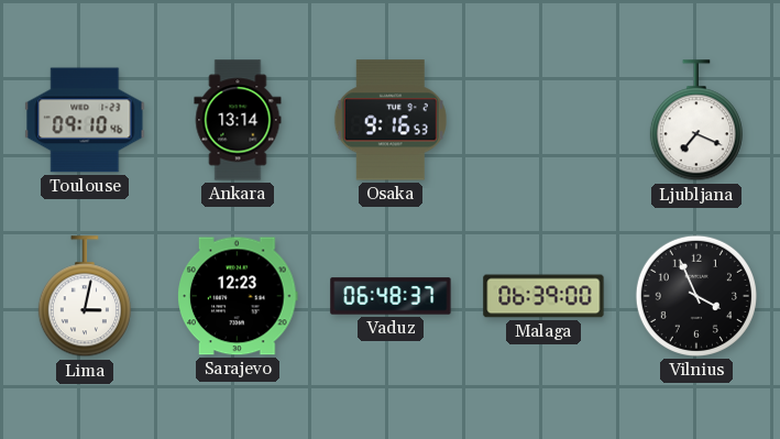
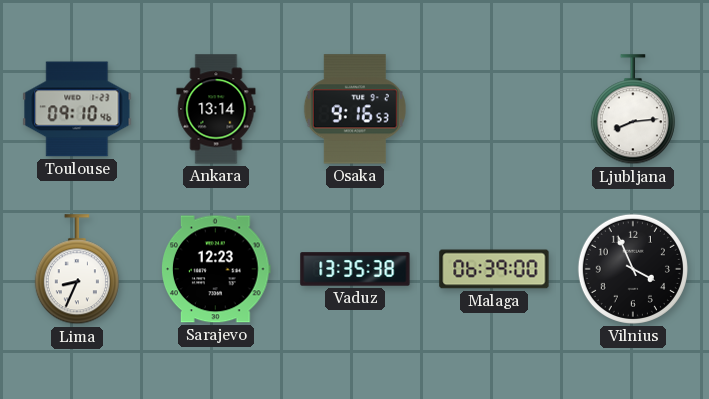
Ljubljana: 7:19 -> 8:14 (633, 110)
Lima: 3:02 -> 8:34 (77, 270)
Vaduz: 06:48 -> 13:35 (355, 269)
